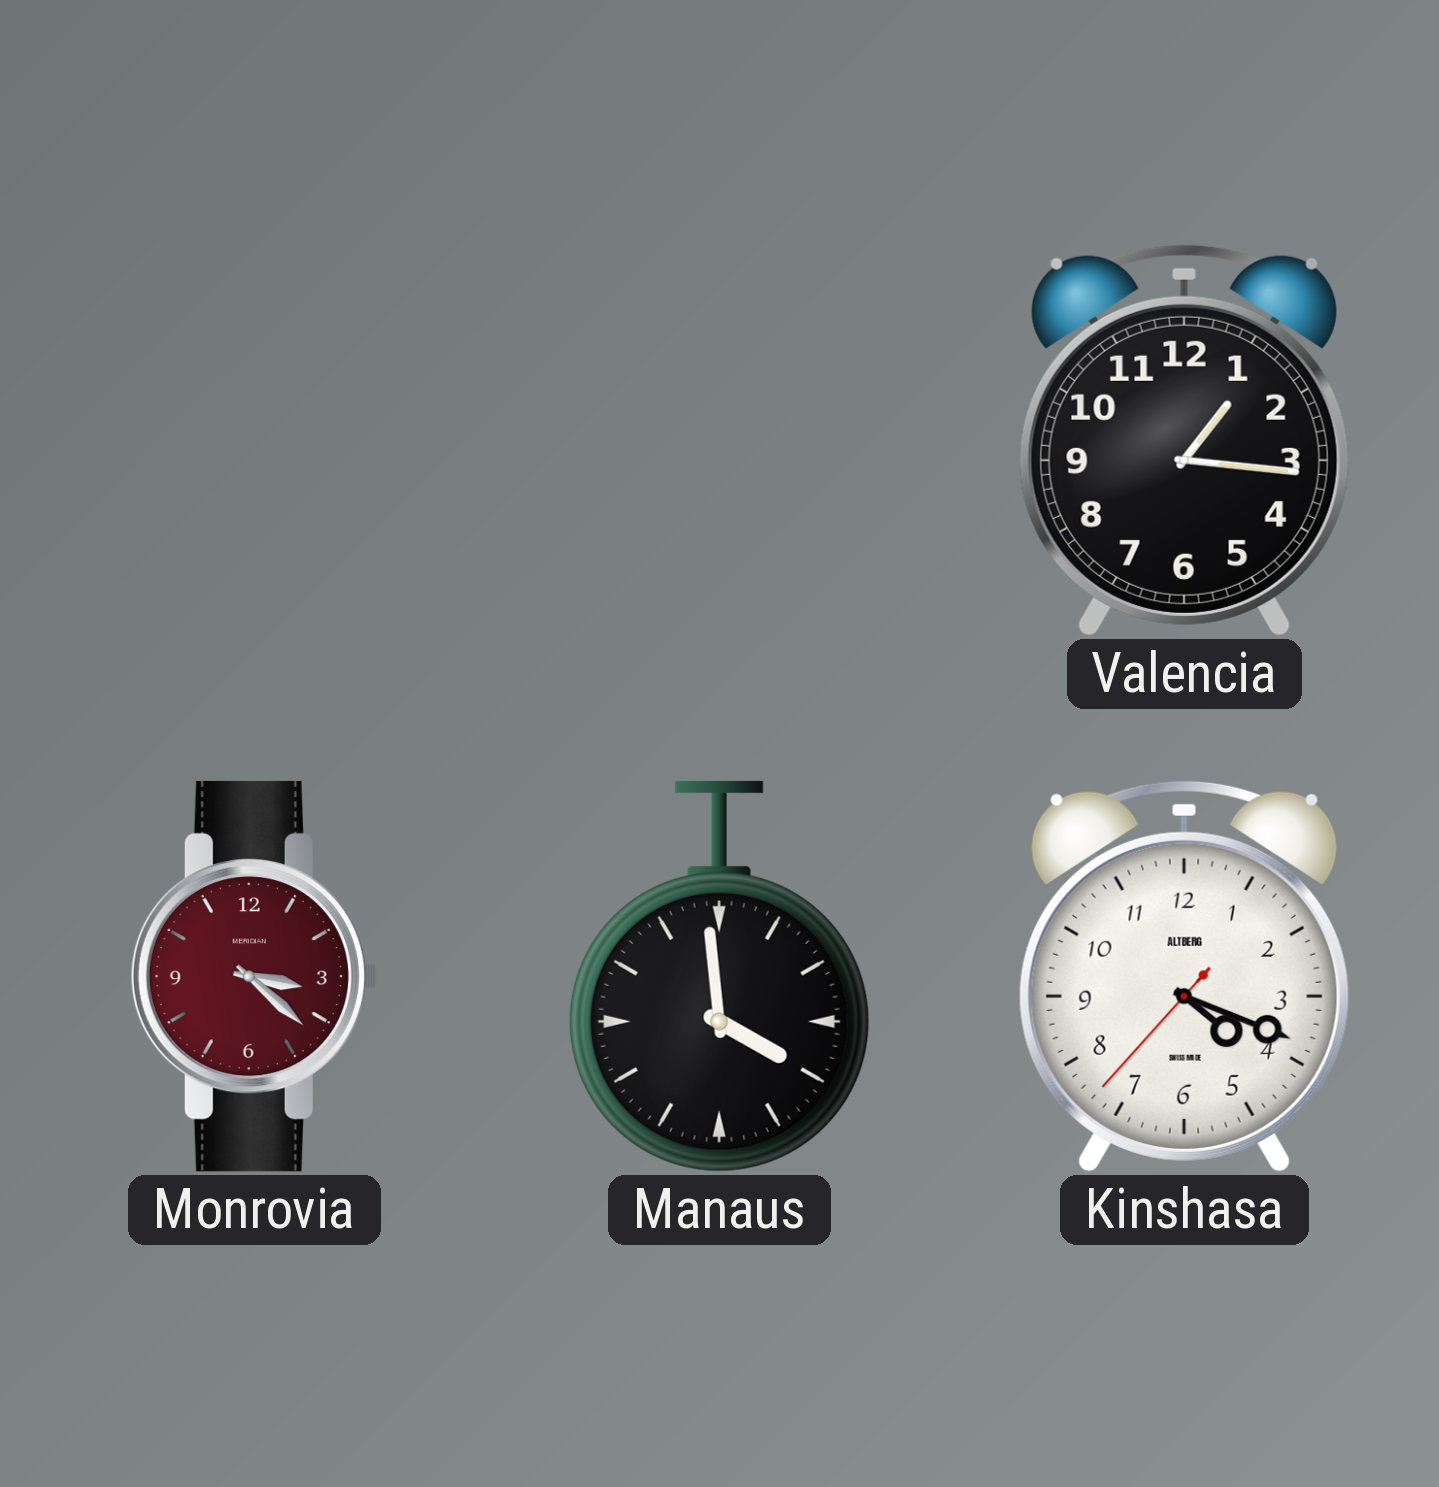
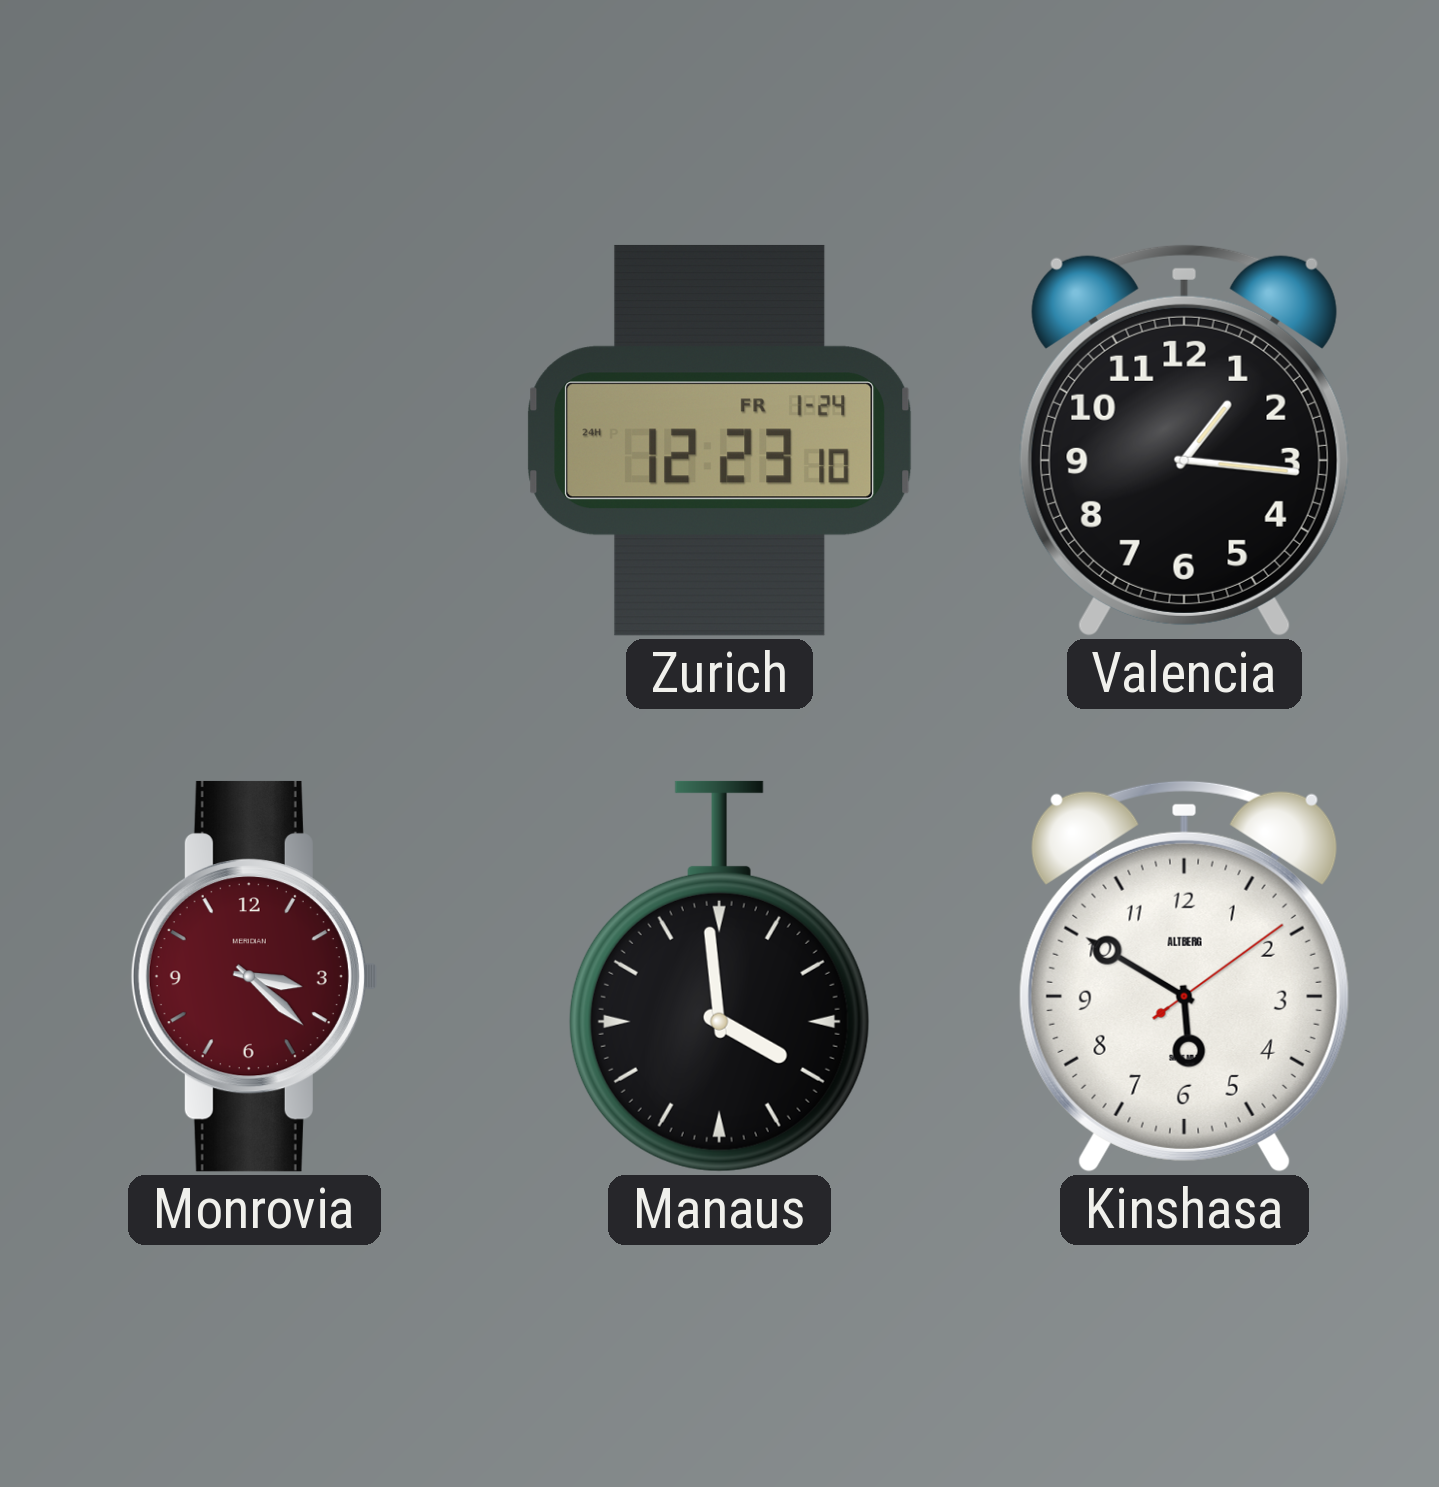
Zurich: none -> 12:23 (720, 440)
Kinshasa: 4:18 -> 5:50 (1184, 976)
